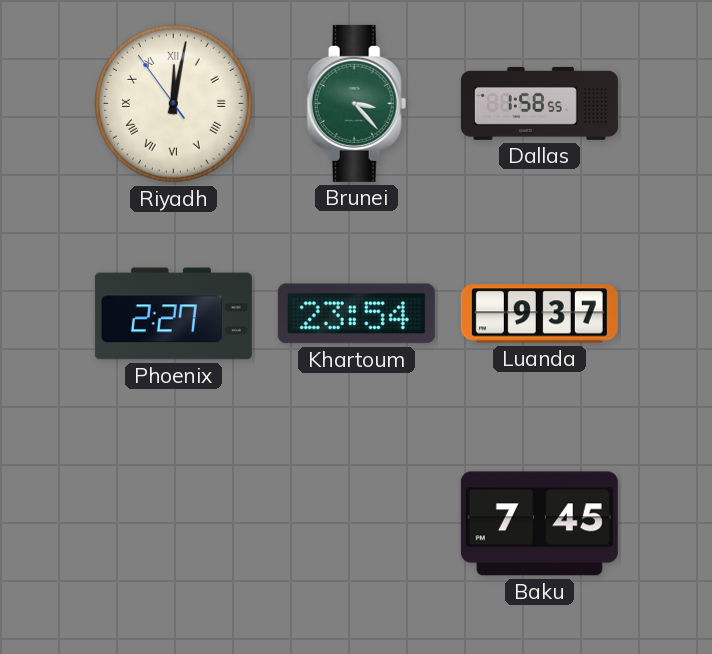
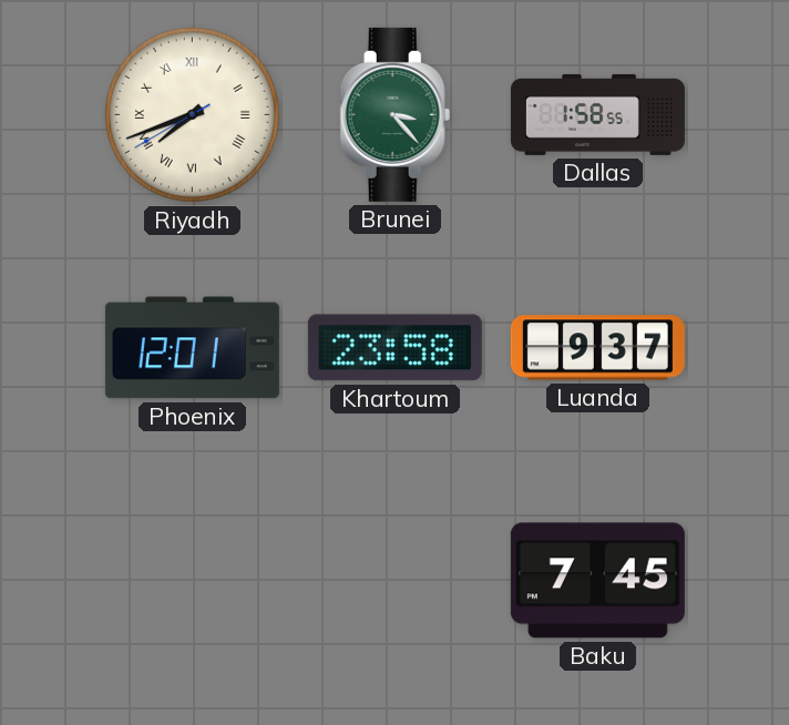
Riyadh: 12:01 -> 7:41 (192, 114)
Phoenix: 2:27 -> 12:01 (192, 348)
Khartoum: 23:54 -> 23:58 (394, 348)
